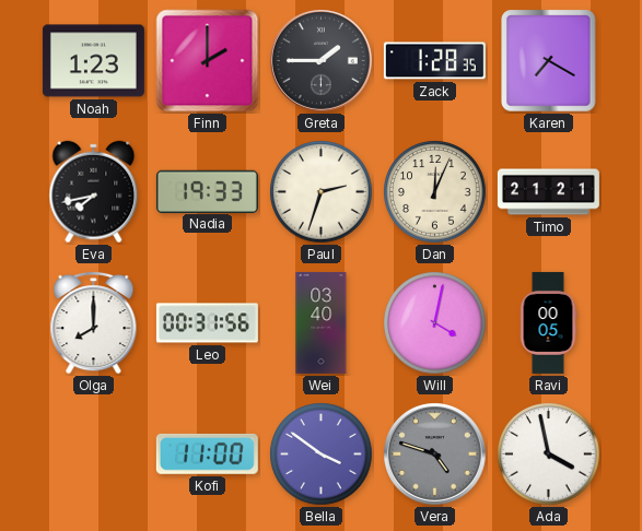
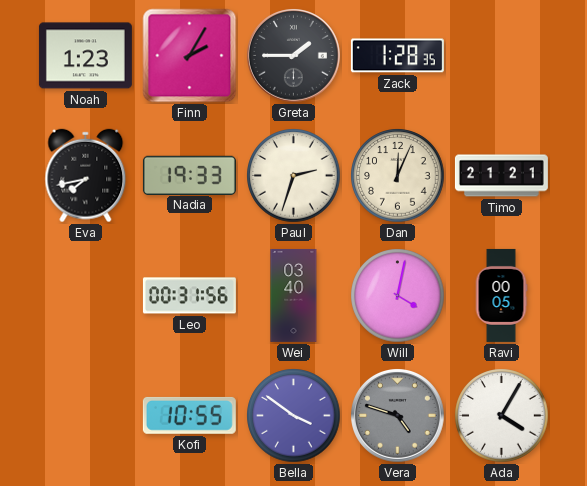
Finn: 2:00 -> 2:05 (190, 56)
Karen: 7:20 -> none (549, 61)
Olga: 8:00 -> none (94, 322)
Kofi: 11:00 -> 10:55 (189, 415)
Ada: 3:58 -> 4:05 (502, 416)
